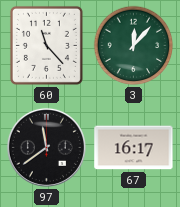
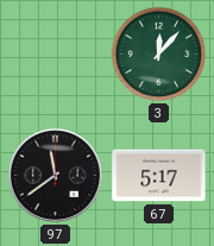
60: 11:23 -> none (46, 45)
67: 16:17 -> 5:17 (159, 176)
